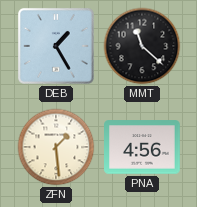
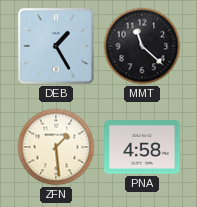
PNA: 4:56 -> 4:58 (143, 147)
